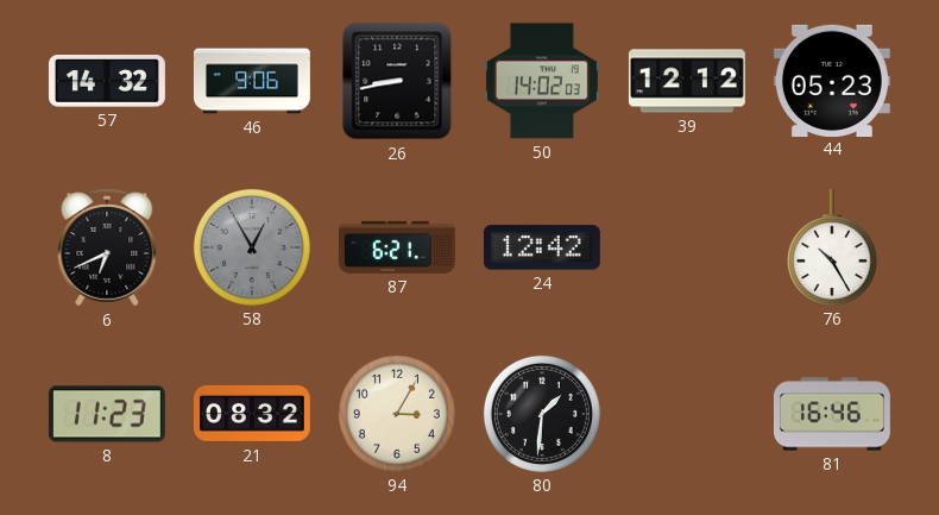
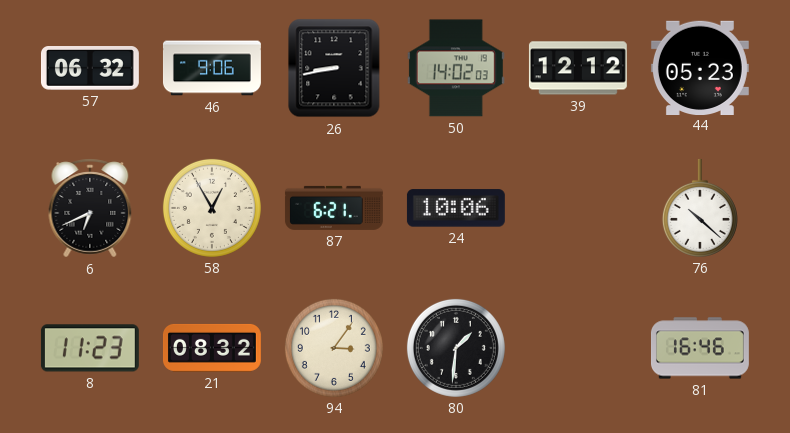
57: 14:32 -> 06:32 (90, 69)
58 dial: grey -> cream (212, 208)
24: 12:42 -> 10:06 (456, 208)
76: 10:25 -> 10:22 (700, 208)
94: 3:05 -> 3:06 (334, 348)
